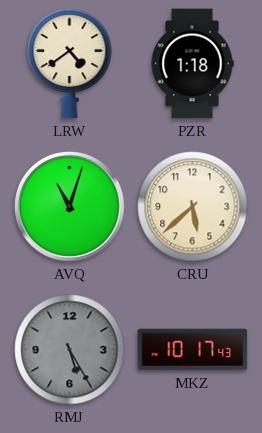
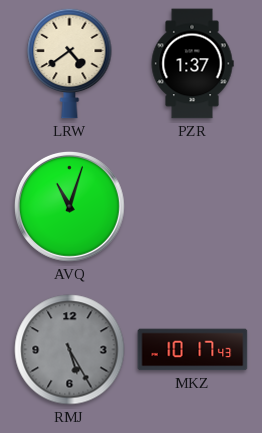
PZR: 1:18 -> 1:37 (192, 64)
CRU: 5:38 -> none (193, 207)
